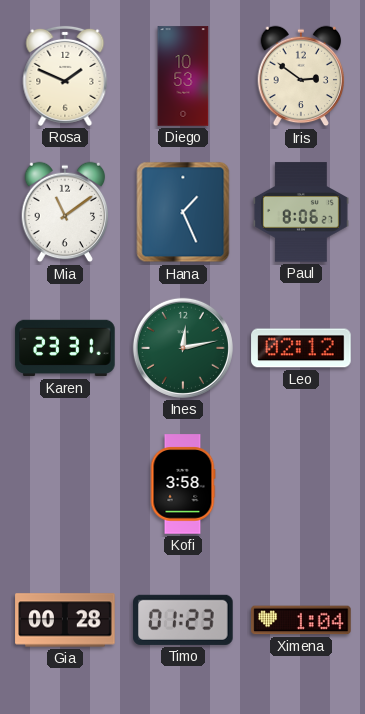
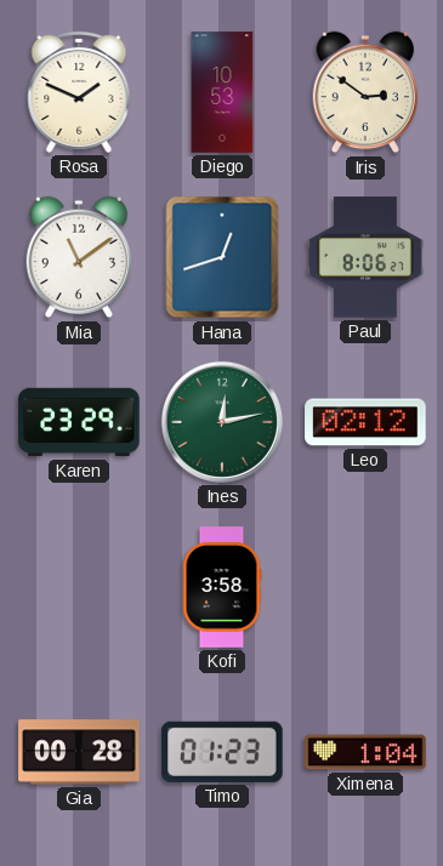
Hana: 1:26 -> 12:42 (222, 257)
Karen: 23:31 -> 23:29 (79, 422)
